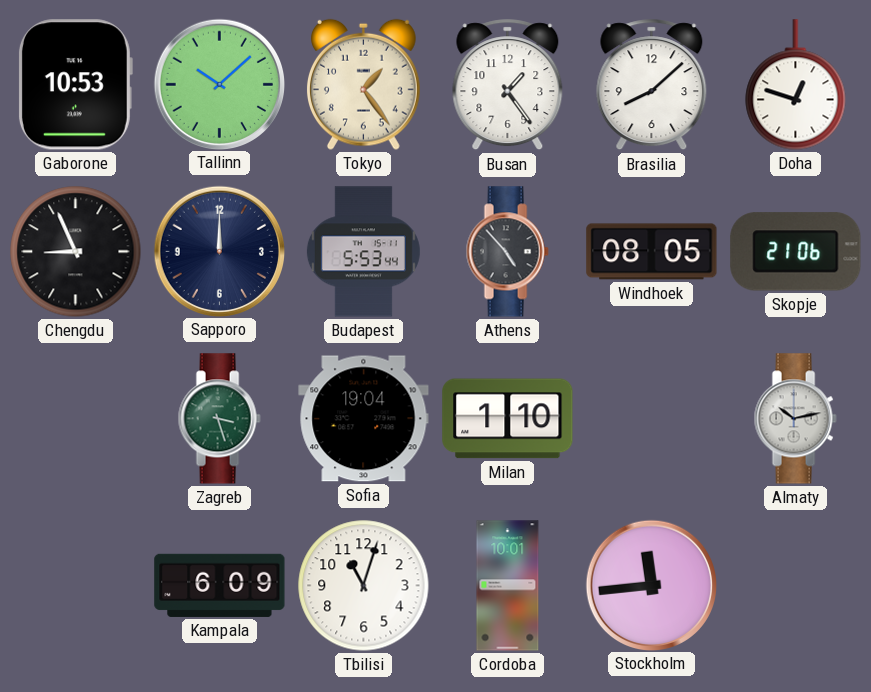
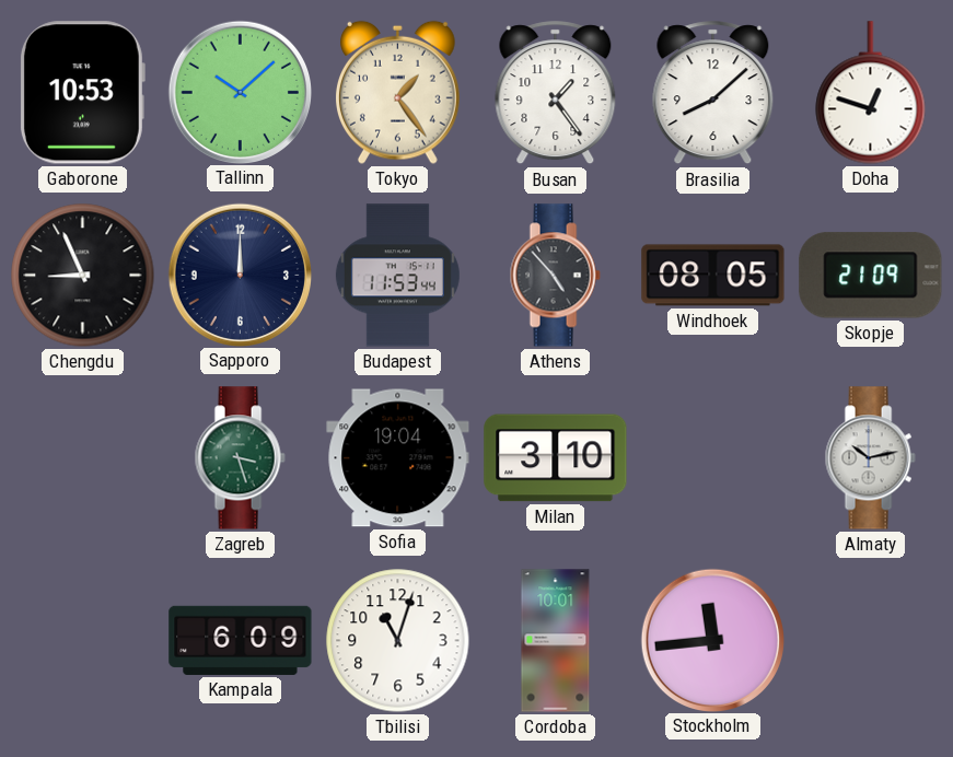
Budapest: 5:53 -> 11:53 (397, 276)
Skopje: 21:06 -> 21:09 (871, 276)
Milan: 1:10 -> 3:10 (556, 458)
